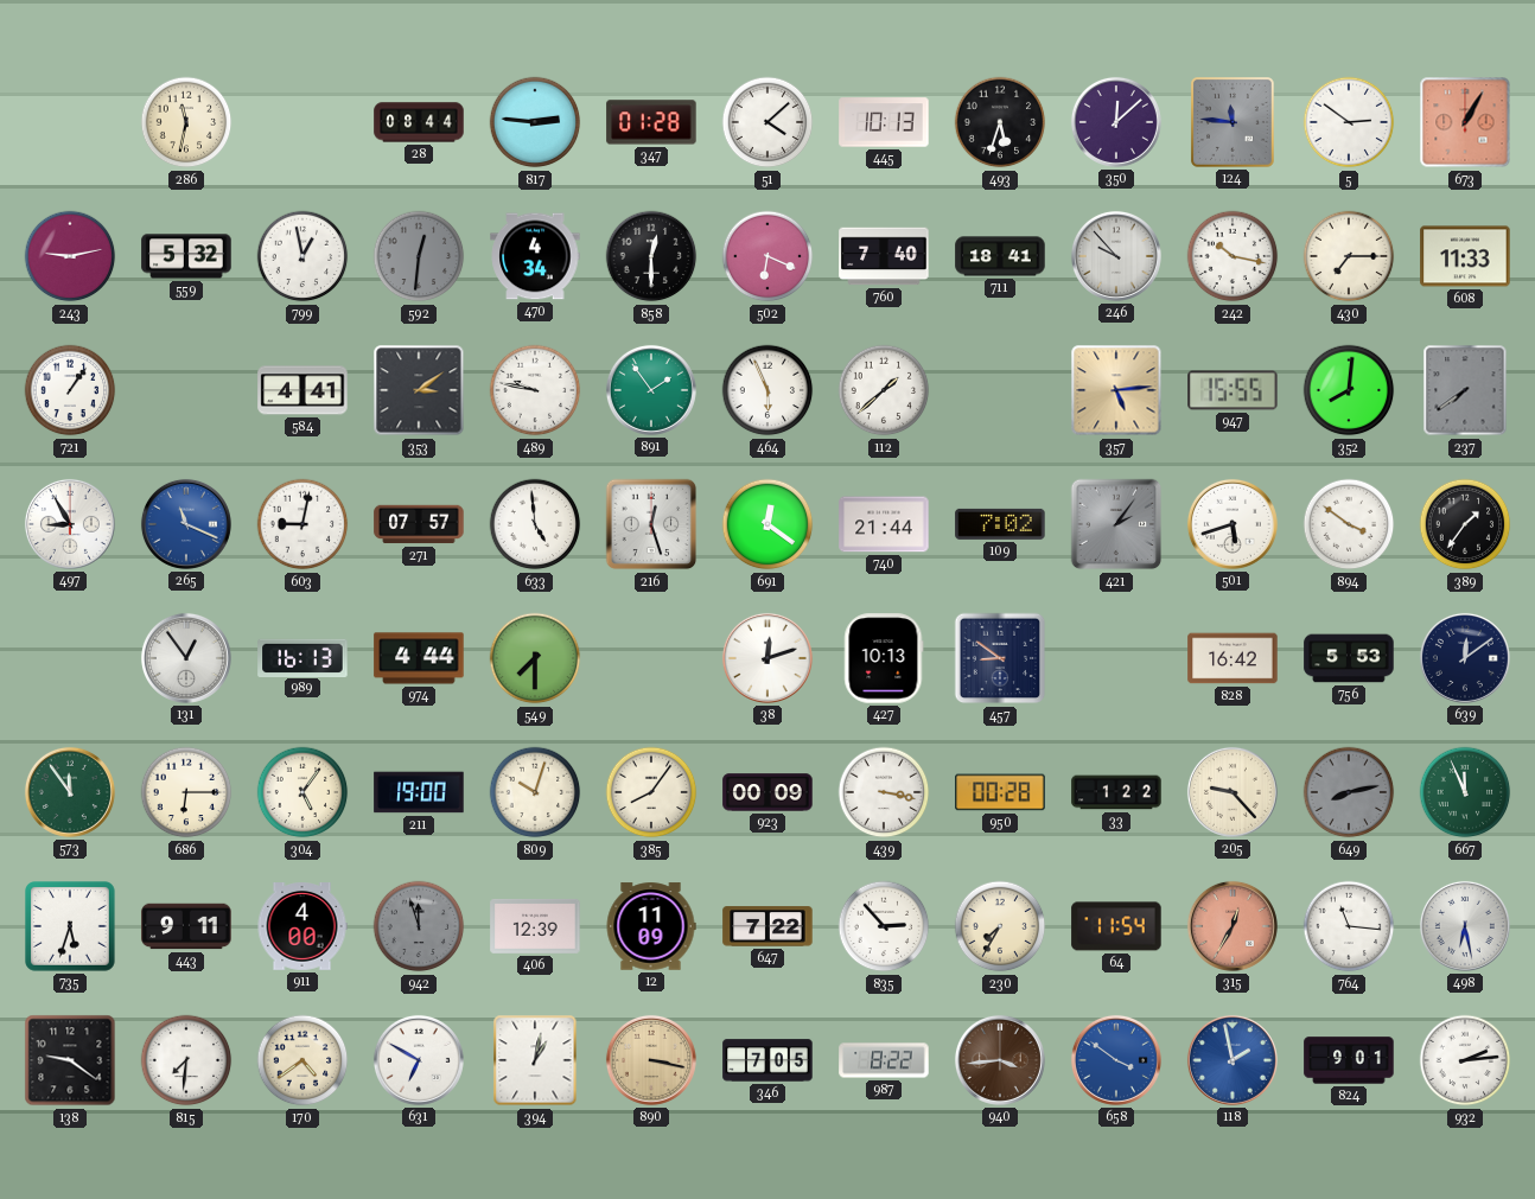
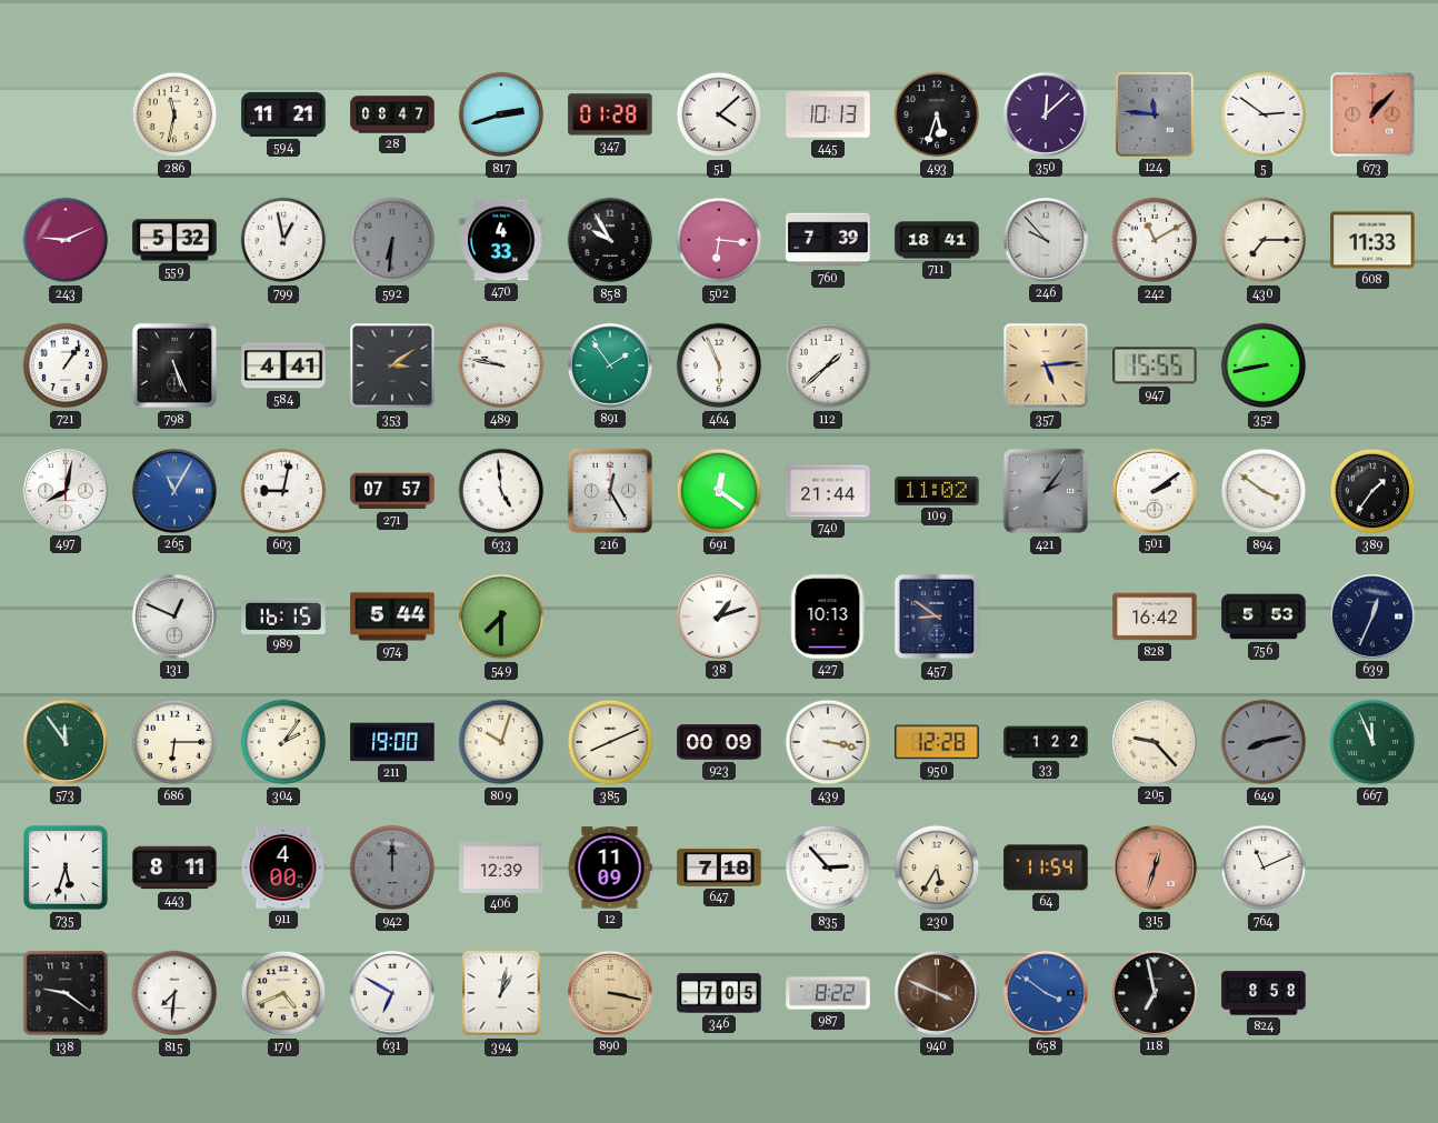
594: none -> 11:21 (283, 114)
28: 08:44 -> 08:47 (392, 114)
817: 2:46 -> 2:42 (501, 114)
673: 1:05 -> 1:07 (1372, 114)
243: 9:13 -> 9:11 (66, 240)
592: 12:31 -> 6:31 (392, 240)
470: 4:34 -> 4:33 (501, 240)
858: 12:30 -> 9:55 (610, 240)
502: 6:19 -> 6:16 (719, 240)
760: 7:40 -> 7:39 (828, 240)
242: 10:17 -> 11:10 (1155, 240)
798: none -> 5:26 (174, 365)
352: 8:01 -> 8:43 (1264, 365)
237: 7:39 -> none (1465, 390)
497: 8:55 -> 8:02 (66, 491)
265: 11:19 -> 11:05 (174, 491)
216: 12:27 -> 12:25 (610, 491)
109: 7:02 -> 11:02 (937, 491)
501: 5:42 -> 2:09 (1155, 491)
131: 12:54 -> 12:49 (174, 616)
989: 16:13 -> 16:15 (283, 615)
974: 4:44 -> 5:44 (392, 616)
38: 12:12 -> 1:12 (719, 616)
639: 12:09 -> 12:34 (1372, 616)
304: 5:06 -> 2:06 (283, 742)
385: 8:06 -> 8:11 (610, 742)
950: 00:28 -> 12:28 (937, 742)
443: 9:11 -> 8:11 (174, 868)
942: 11:57 -> 12:00 (392, 868)
647: 7:22 -> 7:18 (719, 868)
230: 7:35 -> 5:35 (937, 868)
315: 12:35 -> 12:33 (1155, 868)
764: 11:16 -> 11:11 (1264, 868)
498: 6:28 -> none (1465, 926)
170: 4:39 -> 4:41 (283, 993)
940: 3:44 -> 3:49 (937, 993)
118: 1:58 -> 6:58 (1155, 993)
118 dial: blue -> black (1155, 993)
824: 9:01 -> 8:58 (1264, 993)
932: 2:14 -> none (1465, 1060)
